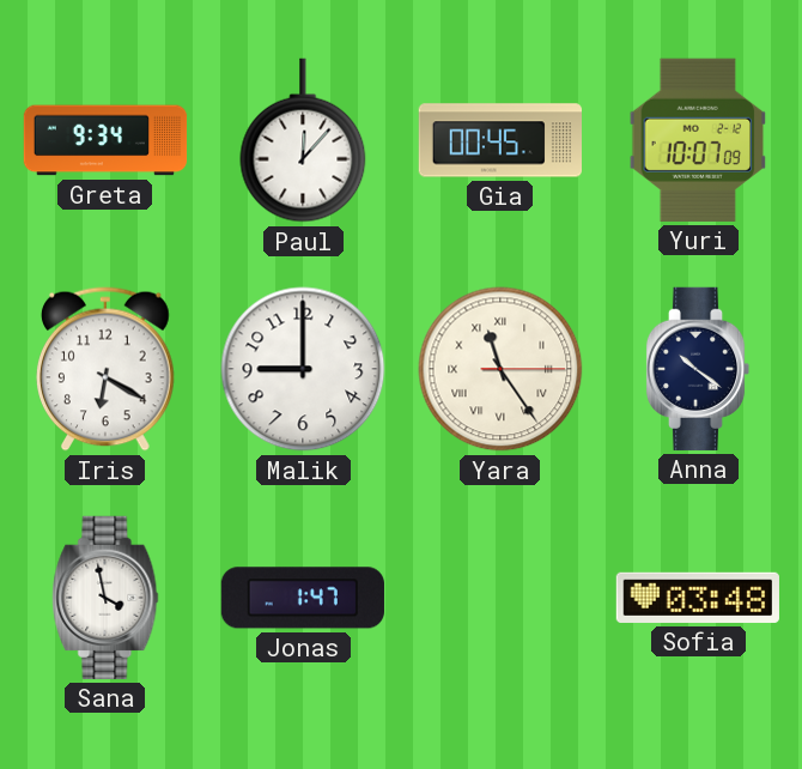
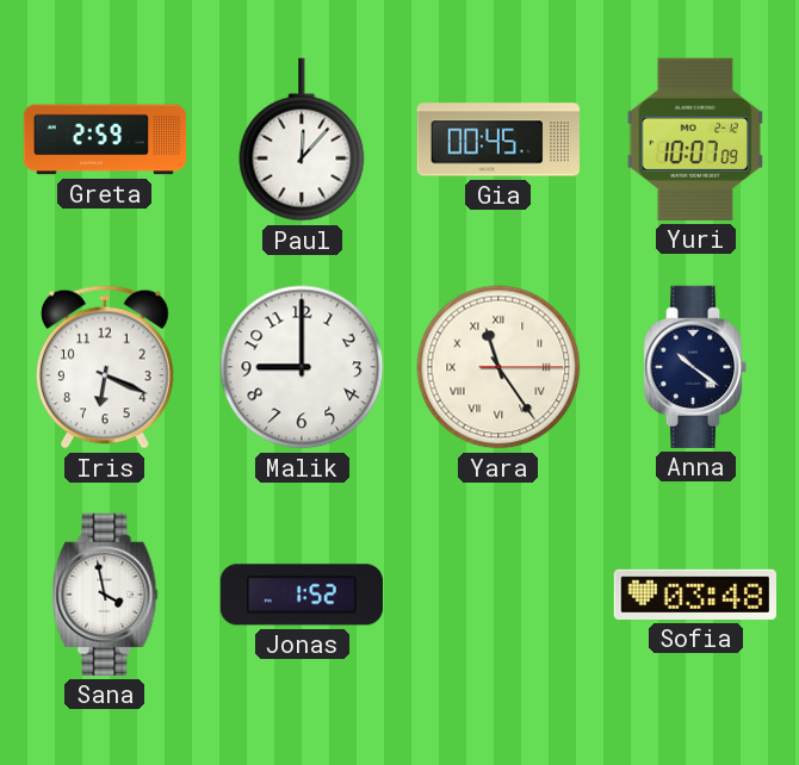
Greta: 9:34 -> 2:59 (105, 139)
Iris: 6:20 -> 6:19 (106, 367)
Jonas: 1:47 -> 1:52 (302, 595)
